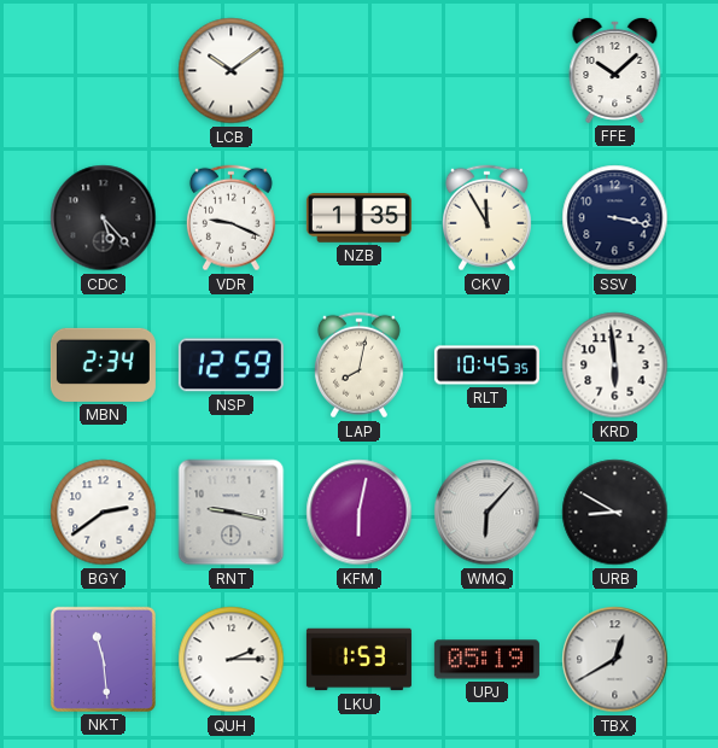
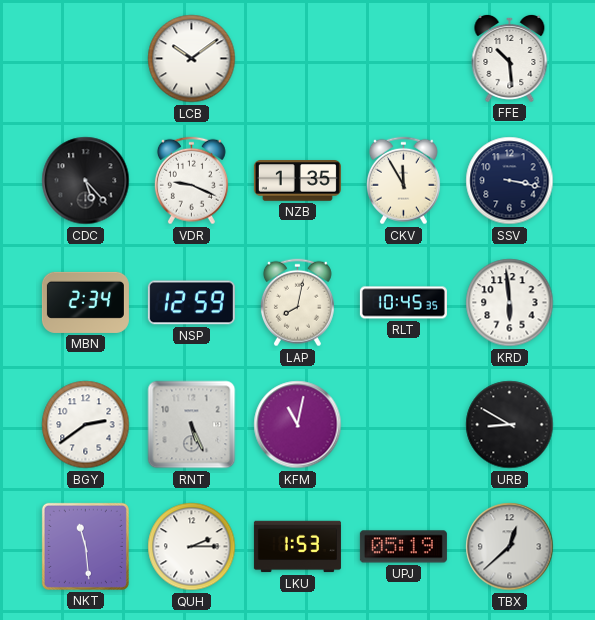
FFE: 10:08 -> 10:29 (510, 58)
RNT: 9:17 -> 5:26 (192, 425)
KFM: 6:02 -> 11:02 (298, 425)
WMQ: 6:07 -> none (488, 513)
TBX: 12:40 -> 12:38 (510, 547)
